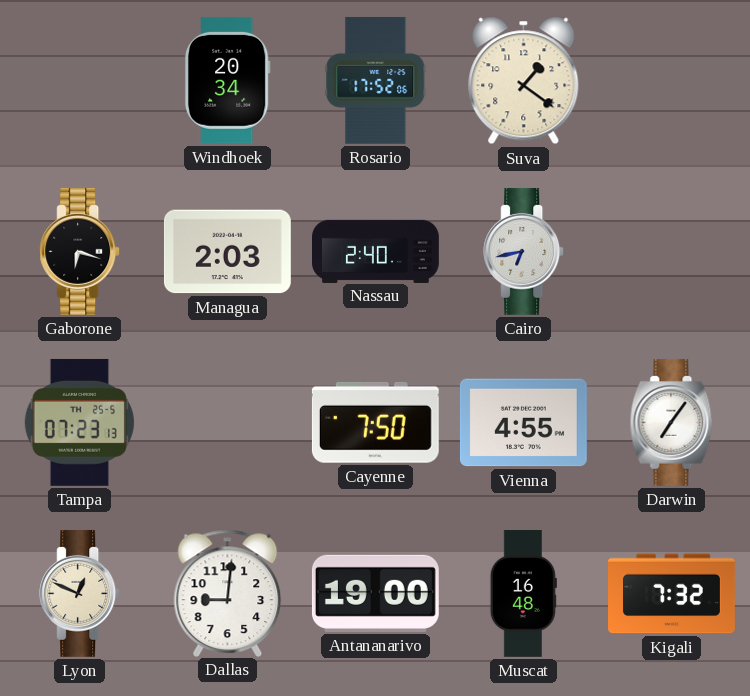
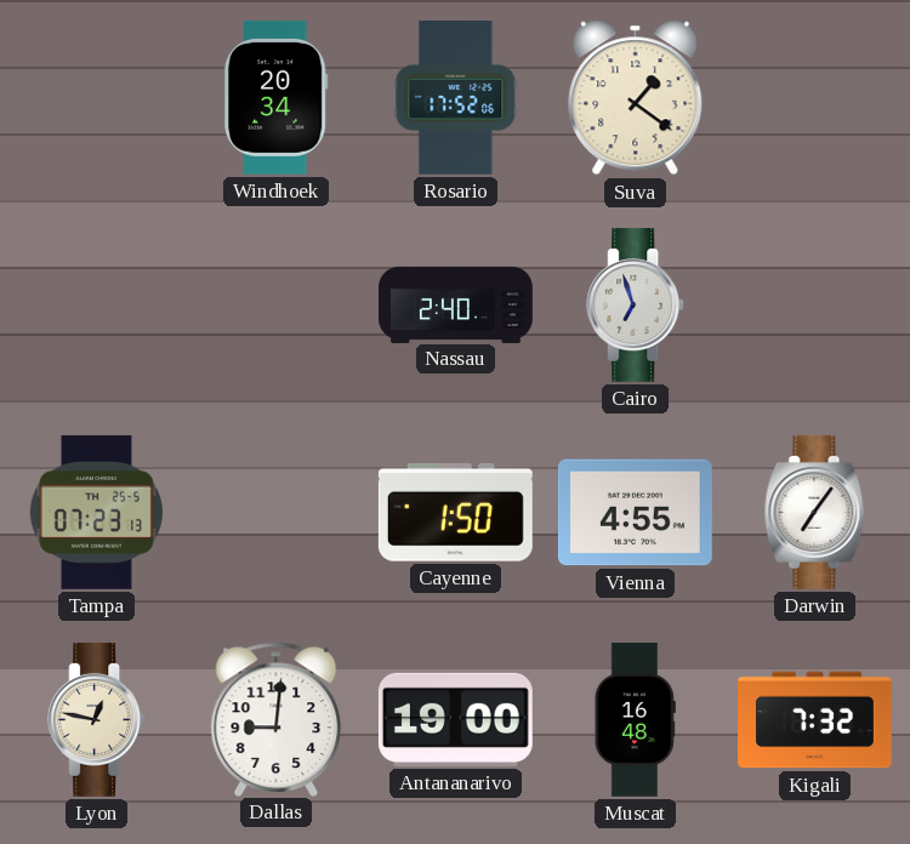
Gaborone: 6:18 -> none (80, 251)
Managua: 2:03 -> none (227, 252)
Cairo: 6:43 -> 6:57 (636, 304)
Cayenne: 7:50 -> 1:50 (455, 512)
Lyon: 12:49 -> 12:47 (97, 719)
